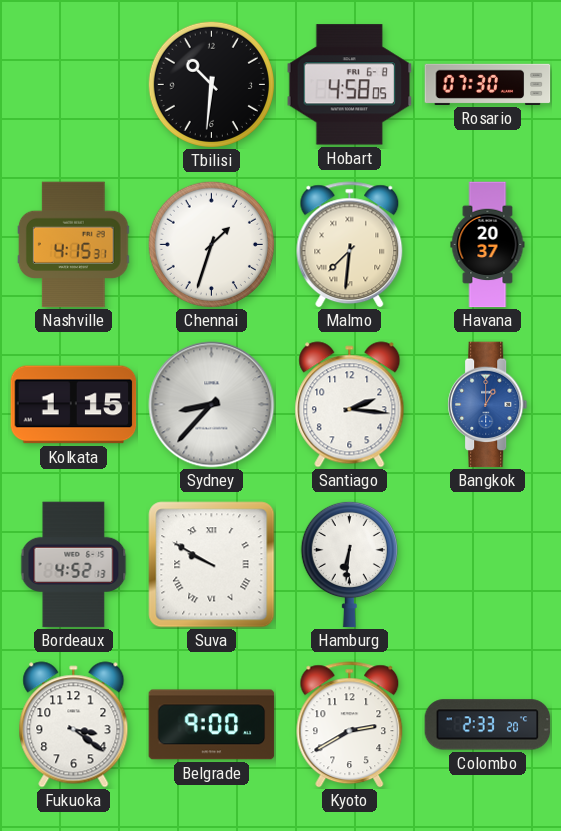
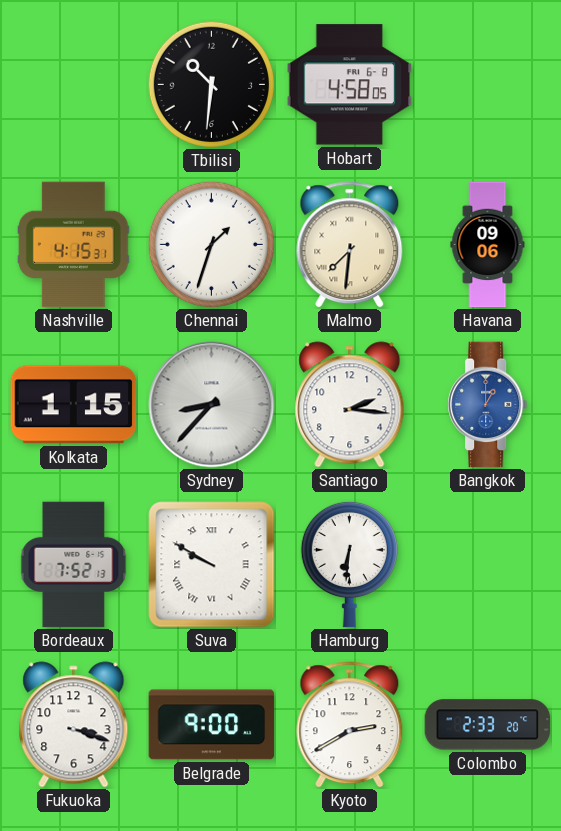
Rosario: 07:30 -> none (488, 84)
Havana: 20:37 -> 09:06 (488, 245)
Bordeaux: 4:52 -> 7:52 (74, 565)
Fukuoka: 3:21 -> 3:18 (74, 725)
